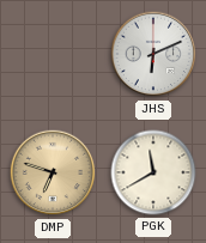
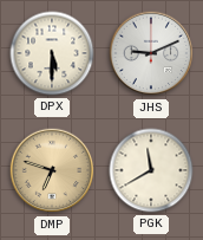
DPX: none -> 5:30 (52, 53)
JHS: 6:11 -> 9:11 (151, 53)
